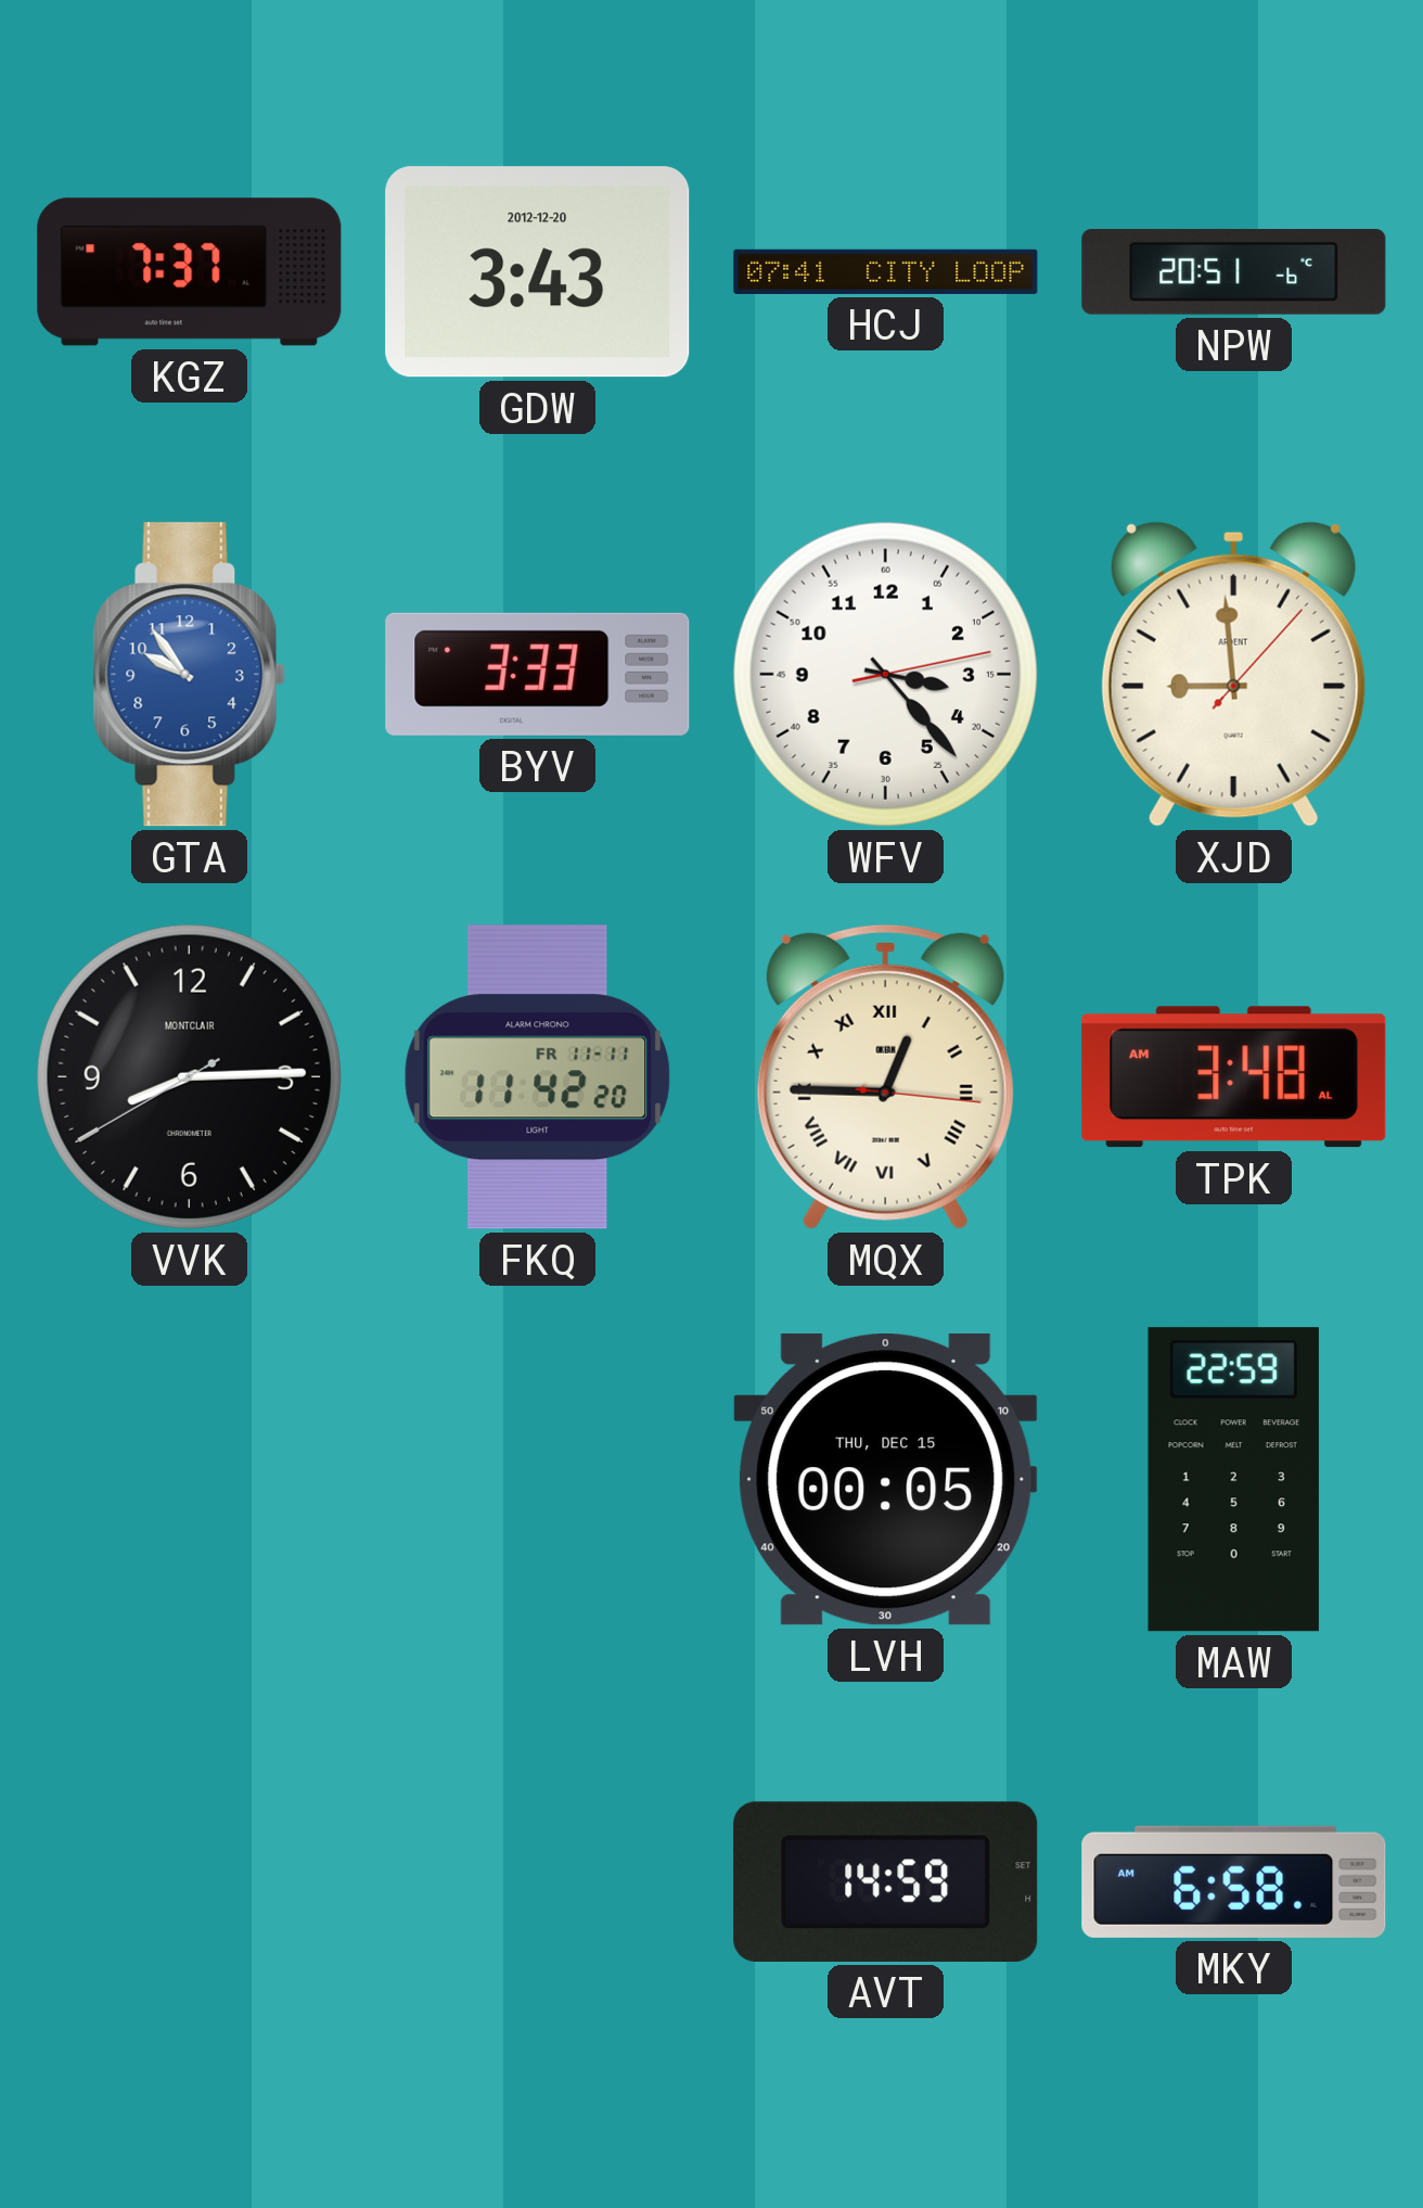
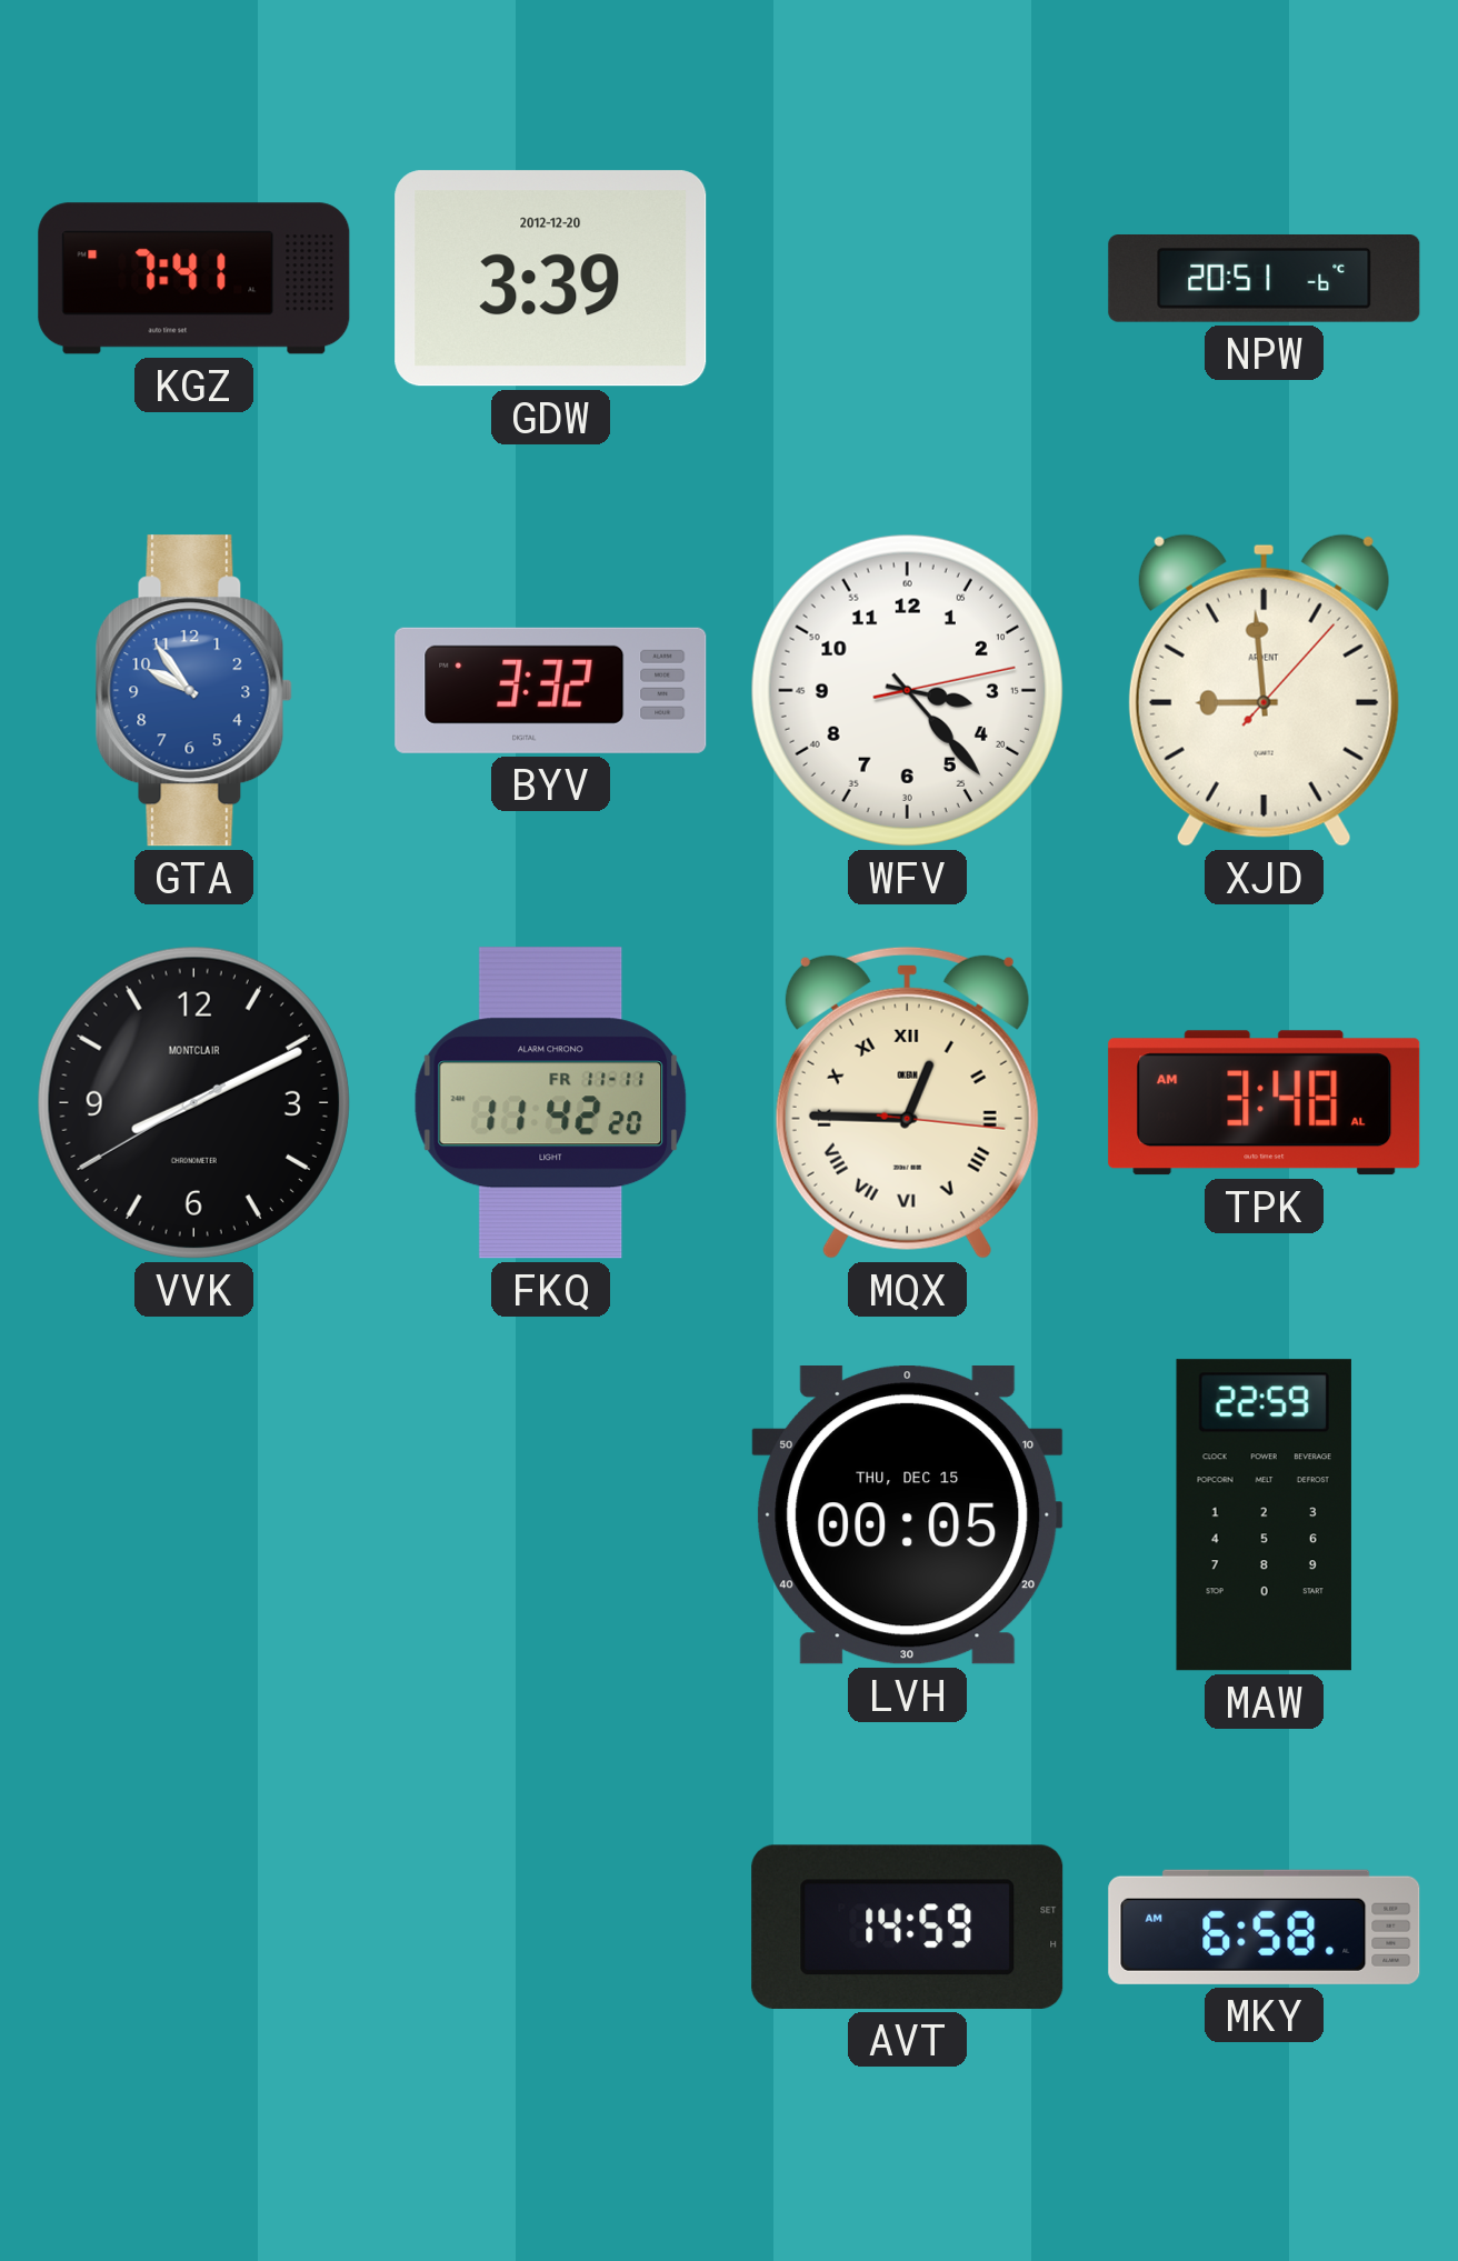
KGZ: 7:37 -> 7:41 (194, 279)
GDW: 3:43 -> 3:39 (551, 279)
HCJ: 07:41 -> none (886, 271)
BYV: 3:33 -> 3:32 (551, 690)
VVK: 8:14 -> 8:10 (193, 1102)
